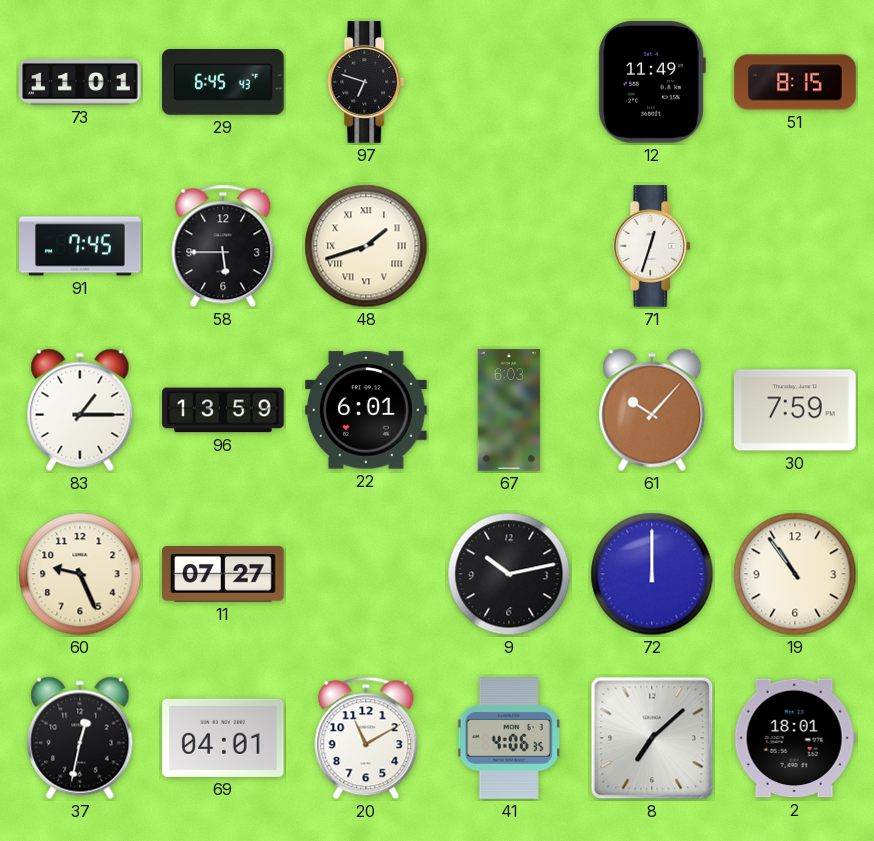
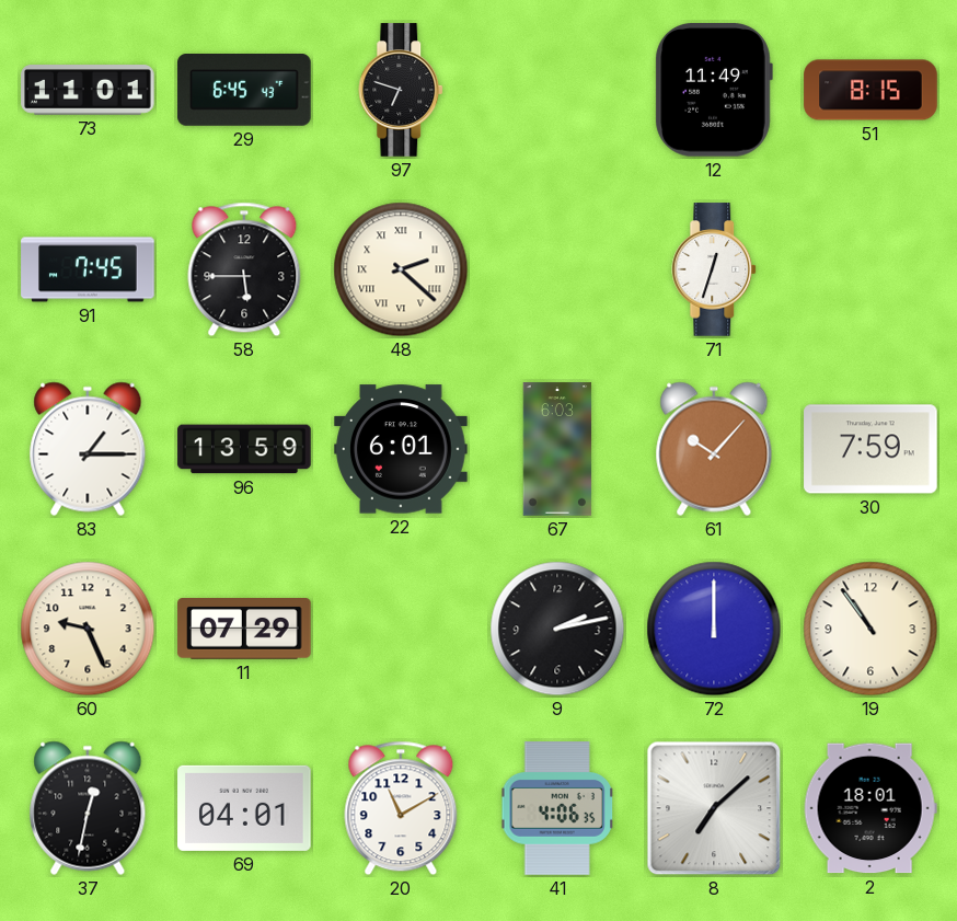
48: 1:42 -> 2:22 (401, 269)
11: 07:27 -> 07:29 (244, 629)
9: 10:13 -> 2:13 (557, 629)
